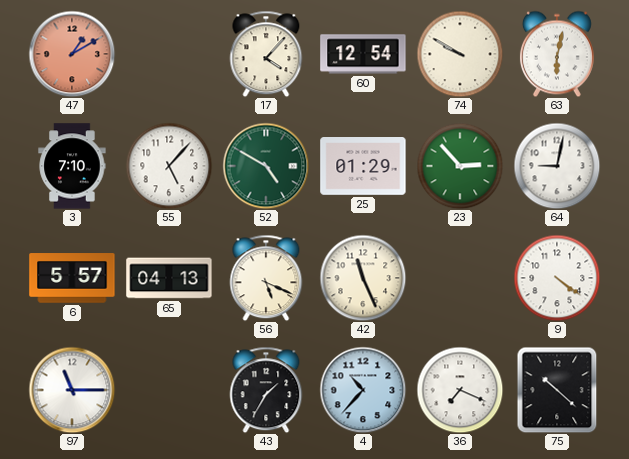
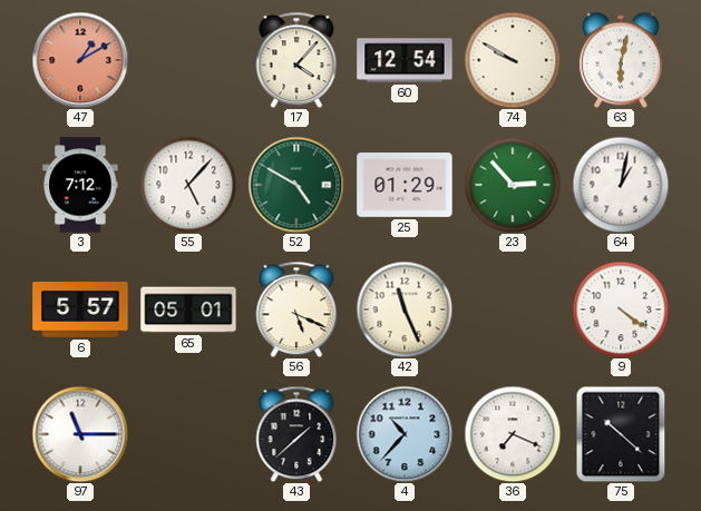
3: 7:10 -> 7:12 (80, 185)
64: 9:02 -> 1:02 (621, 185)
65: 04:13 -> 05:01 (188, 309)
43: 1:35 -> 1:38 (296, 434)
